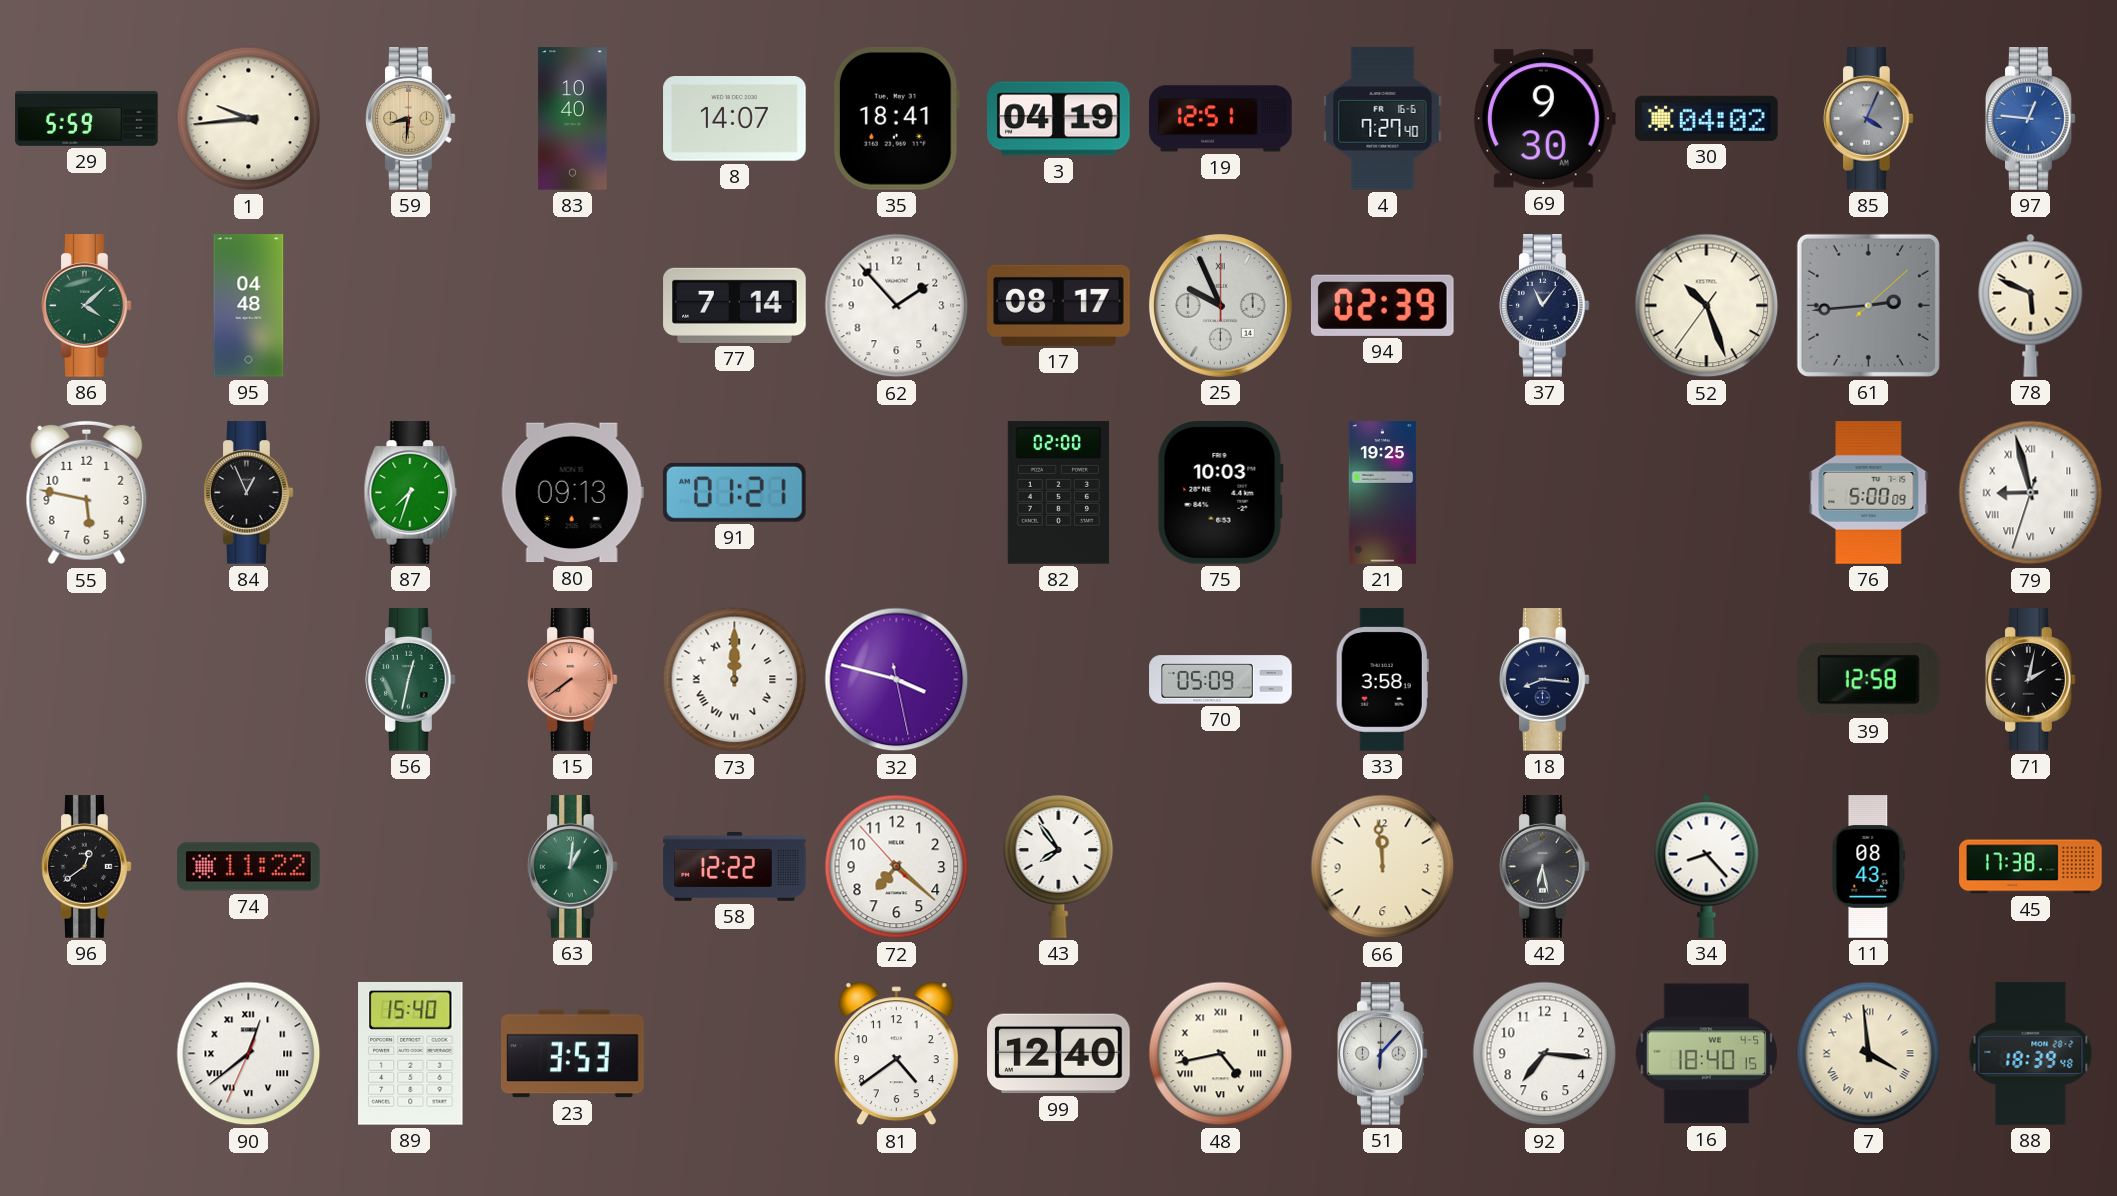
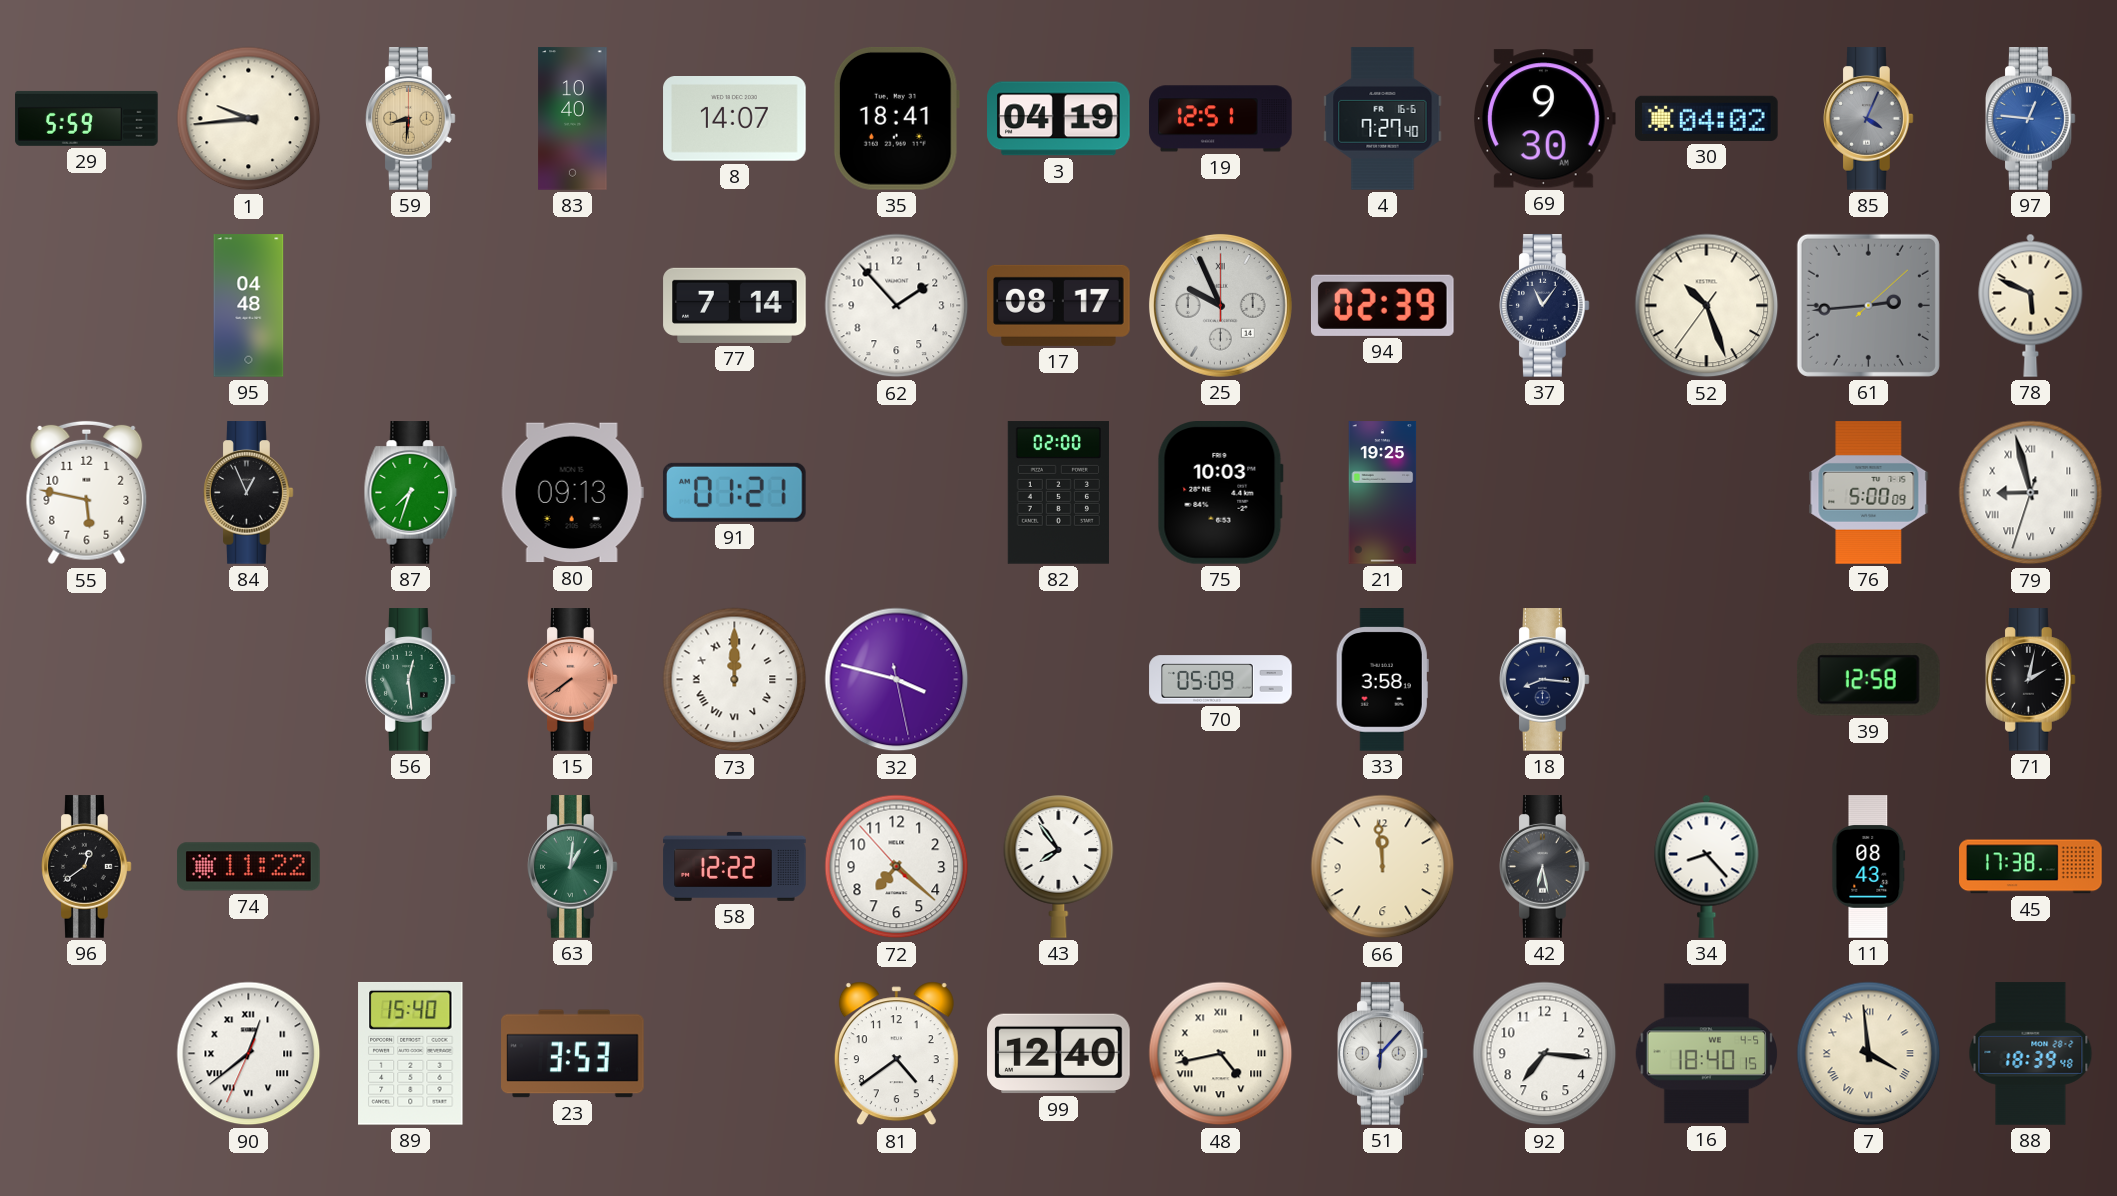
86: 4:08 -> none (87, 306)
56: 12:32 -> 12:29 (411, 680)
